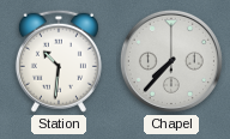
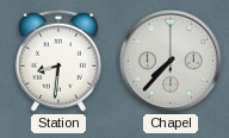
Station: 10:31 -> 8:31 (58, 61)
